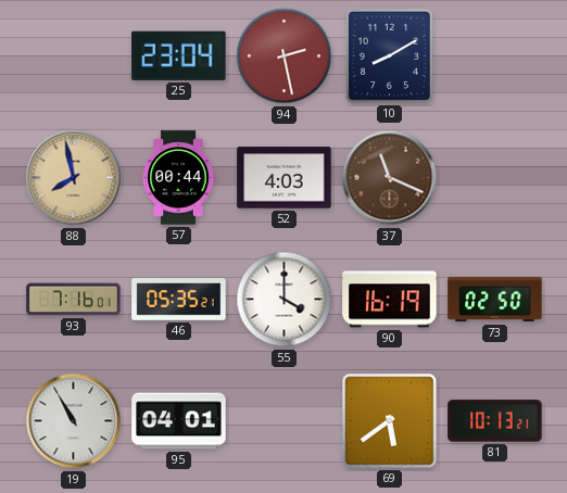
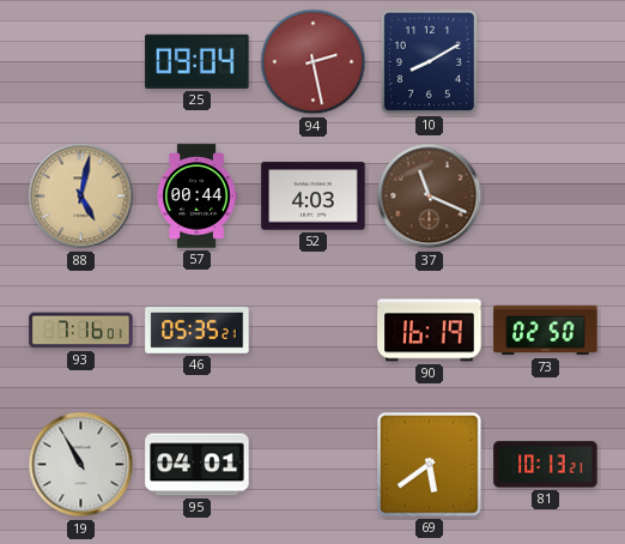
25: 23:04 -> 09:04 (198, 61)
88: 7:58 -> 5:02 (81, 197)
55: 4:00 -> none (285, 300)
